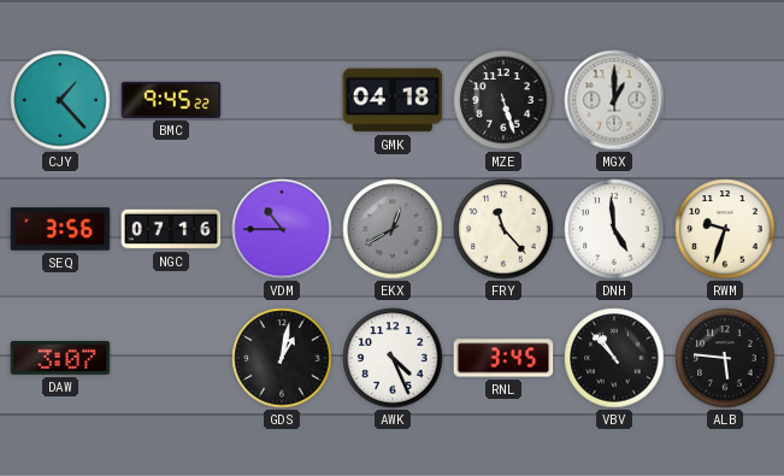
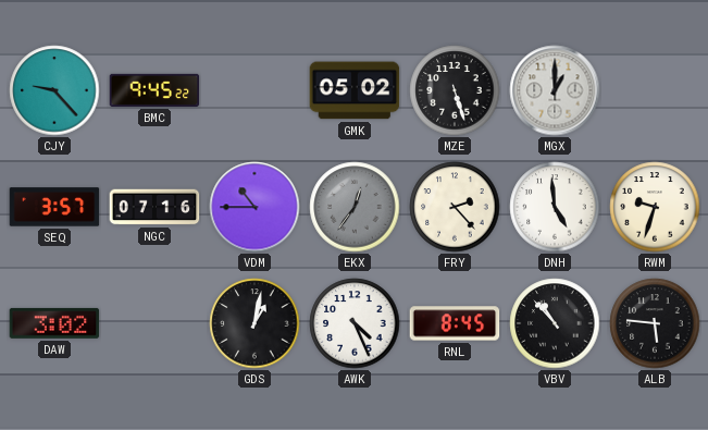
CJY: 1:23 -> 9:23 (54, 90)
GMK: 04:18 -> 05:02 (355, 90)
SEQ: 3:56 -> 3:57 (54, 207)
EKX: 12:40 -> 12:36 (355, 207)
FRY: 11:23 -> 2:23 (455, 207)
DAW: 3:07 -> 3:02 (54, 323)
RNL: 3:45 -> 8:45 (455, 323)
